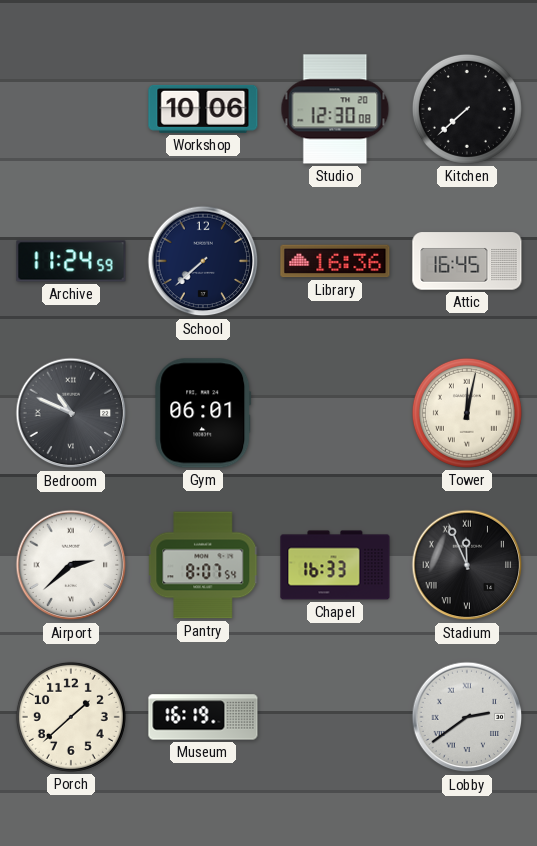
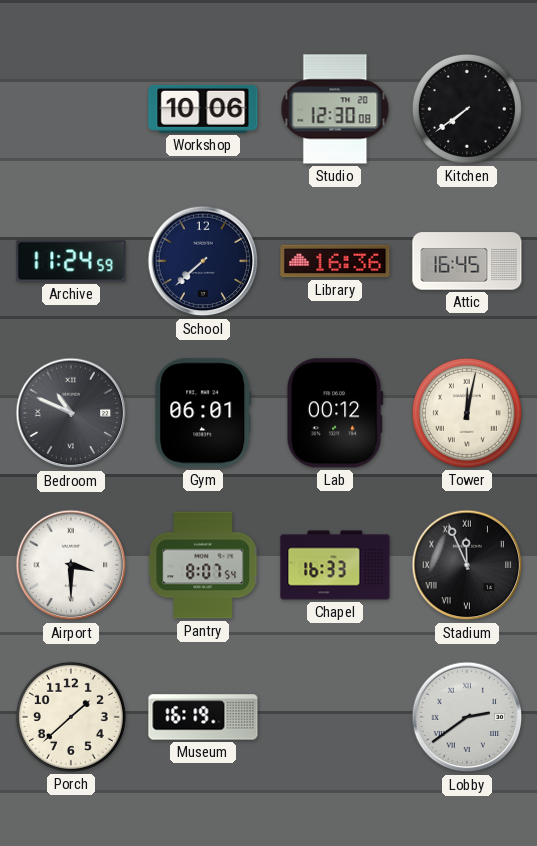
Kitchen: 7:38 -> 7:39 (467, 109)
Lab: none -> 00:12 (335, 413)
Airport: 2:38 -> 3:30 (71, 565)
